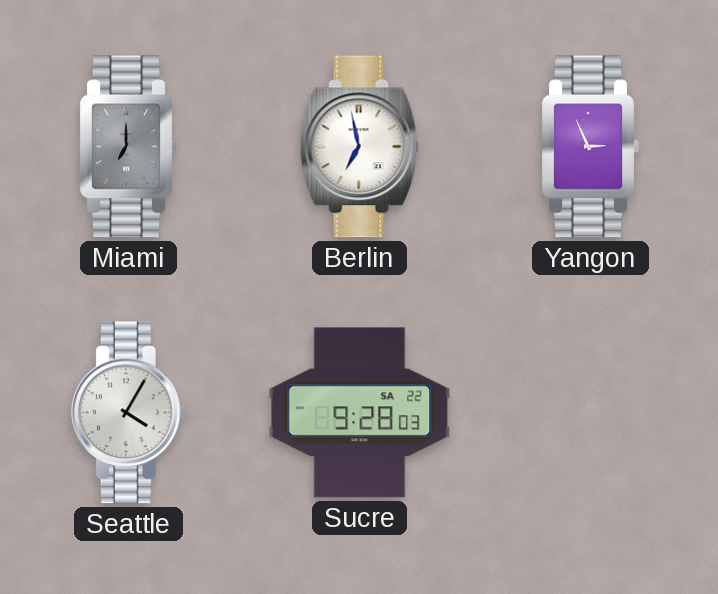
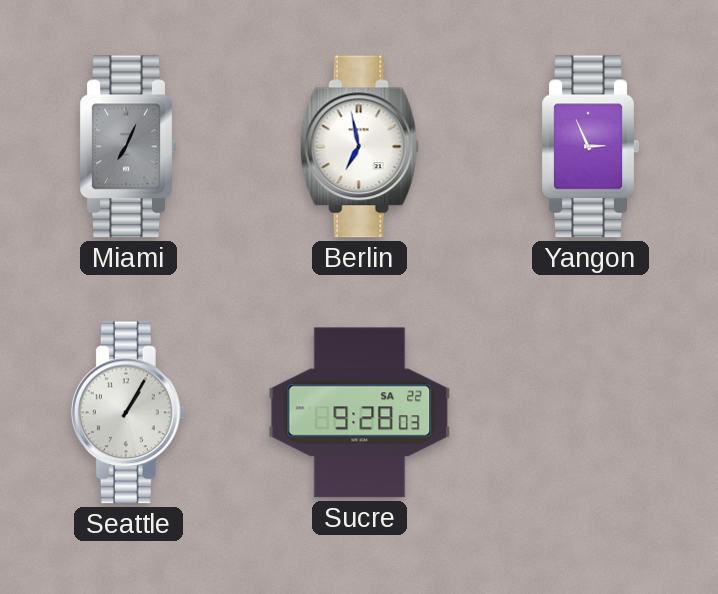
Miami: 7:00 -> 7:04 (128, 147)
Seattle: 4:05 -> 1:05 (128, 413)
